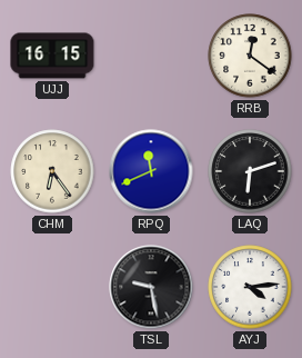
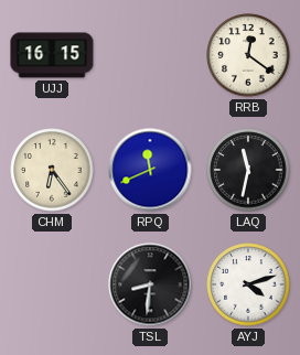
LAQ: 6:12 -> 11:32 (248, 170)
TSL: 9:28 -> 8:31 (150, 284)
AYJ: 4:14 -> 4:12 (248, 284)
